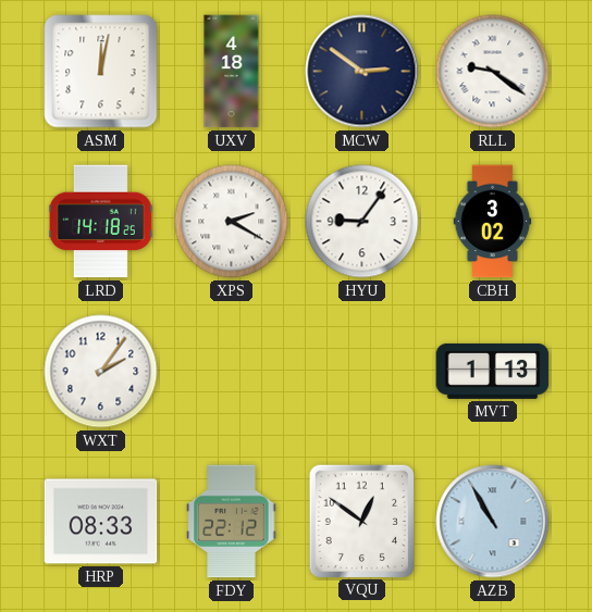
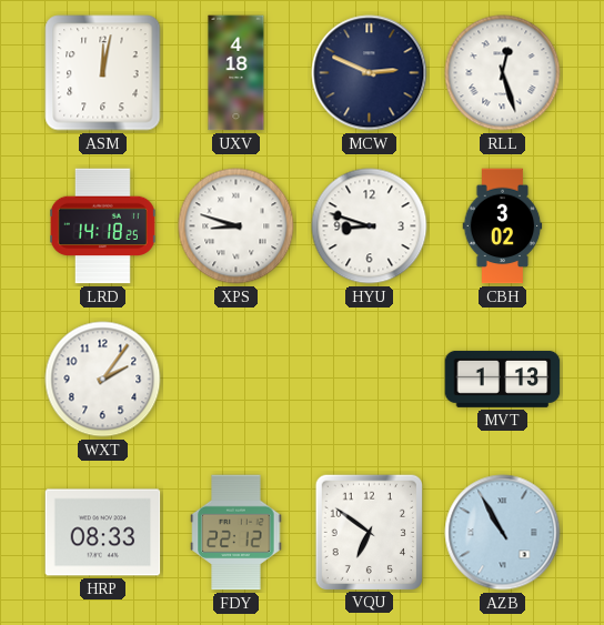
MCW: 2:51 -> 2:49 (370, 73)
RLL: 9:21 -> 12:27 (503, 73)
XPS: 2:20 -> 8:48 (236, 226)
HYU: 9:06 -> 8:48 (370, 226)
VQU: 12:51 -> 6:51 (369, 532)
